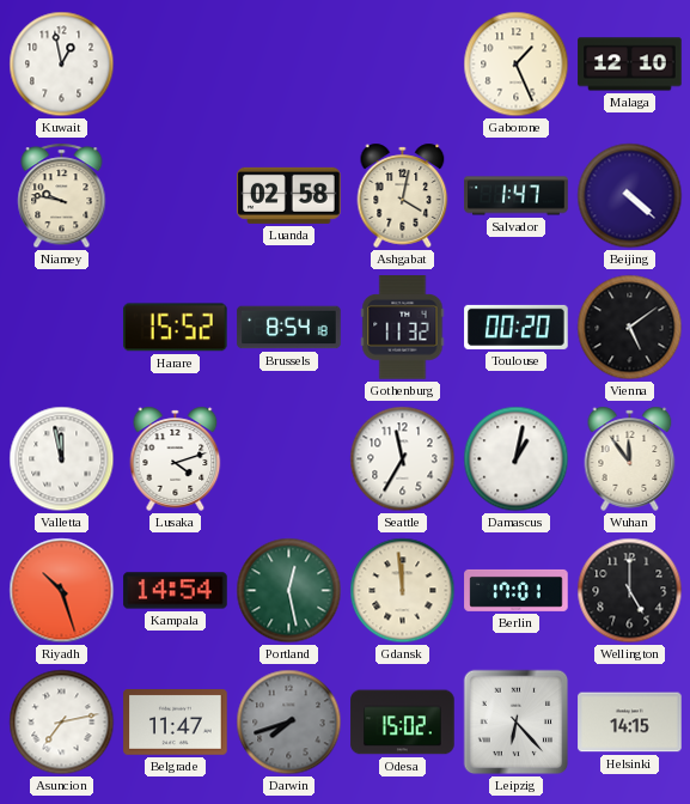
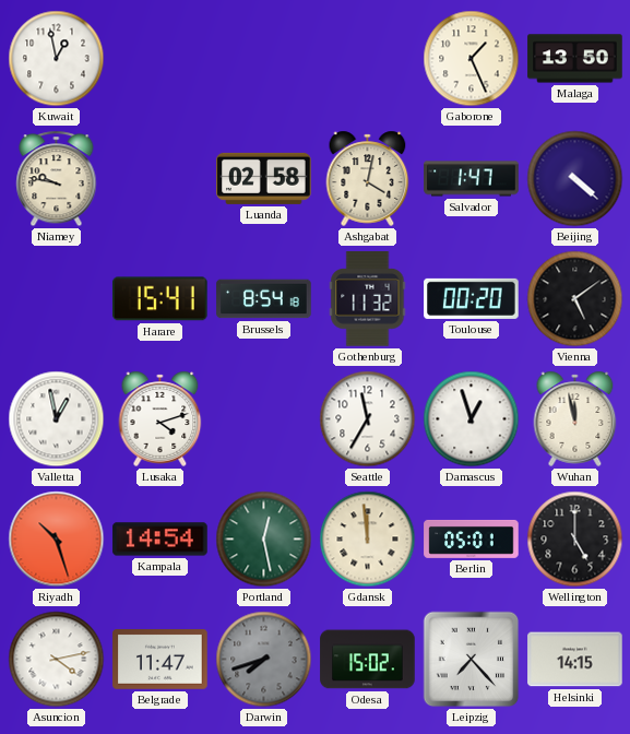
Malaga: 12:10 -> 13:50 (575, 59)
Harare: 15:52 -> 15:41 (159, 299)
Valletta: 11:58 -> 12:58 (57, 419)
Damascus: 1:02 -> 12:57 (472, 419)
Wuhan: 11:54 -> 11:58 (575, 418)
Berlin: 17:01 -> 05:01 (472, 538)
Asuncion: 7:13 -> 4:13 (57, 660)
Leipzig: 6:23 -> 7:23 (472, 660)
